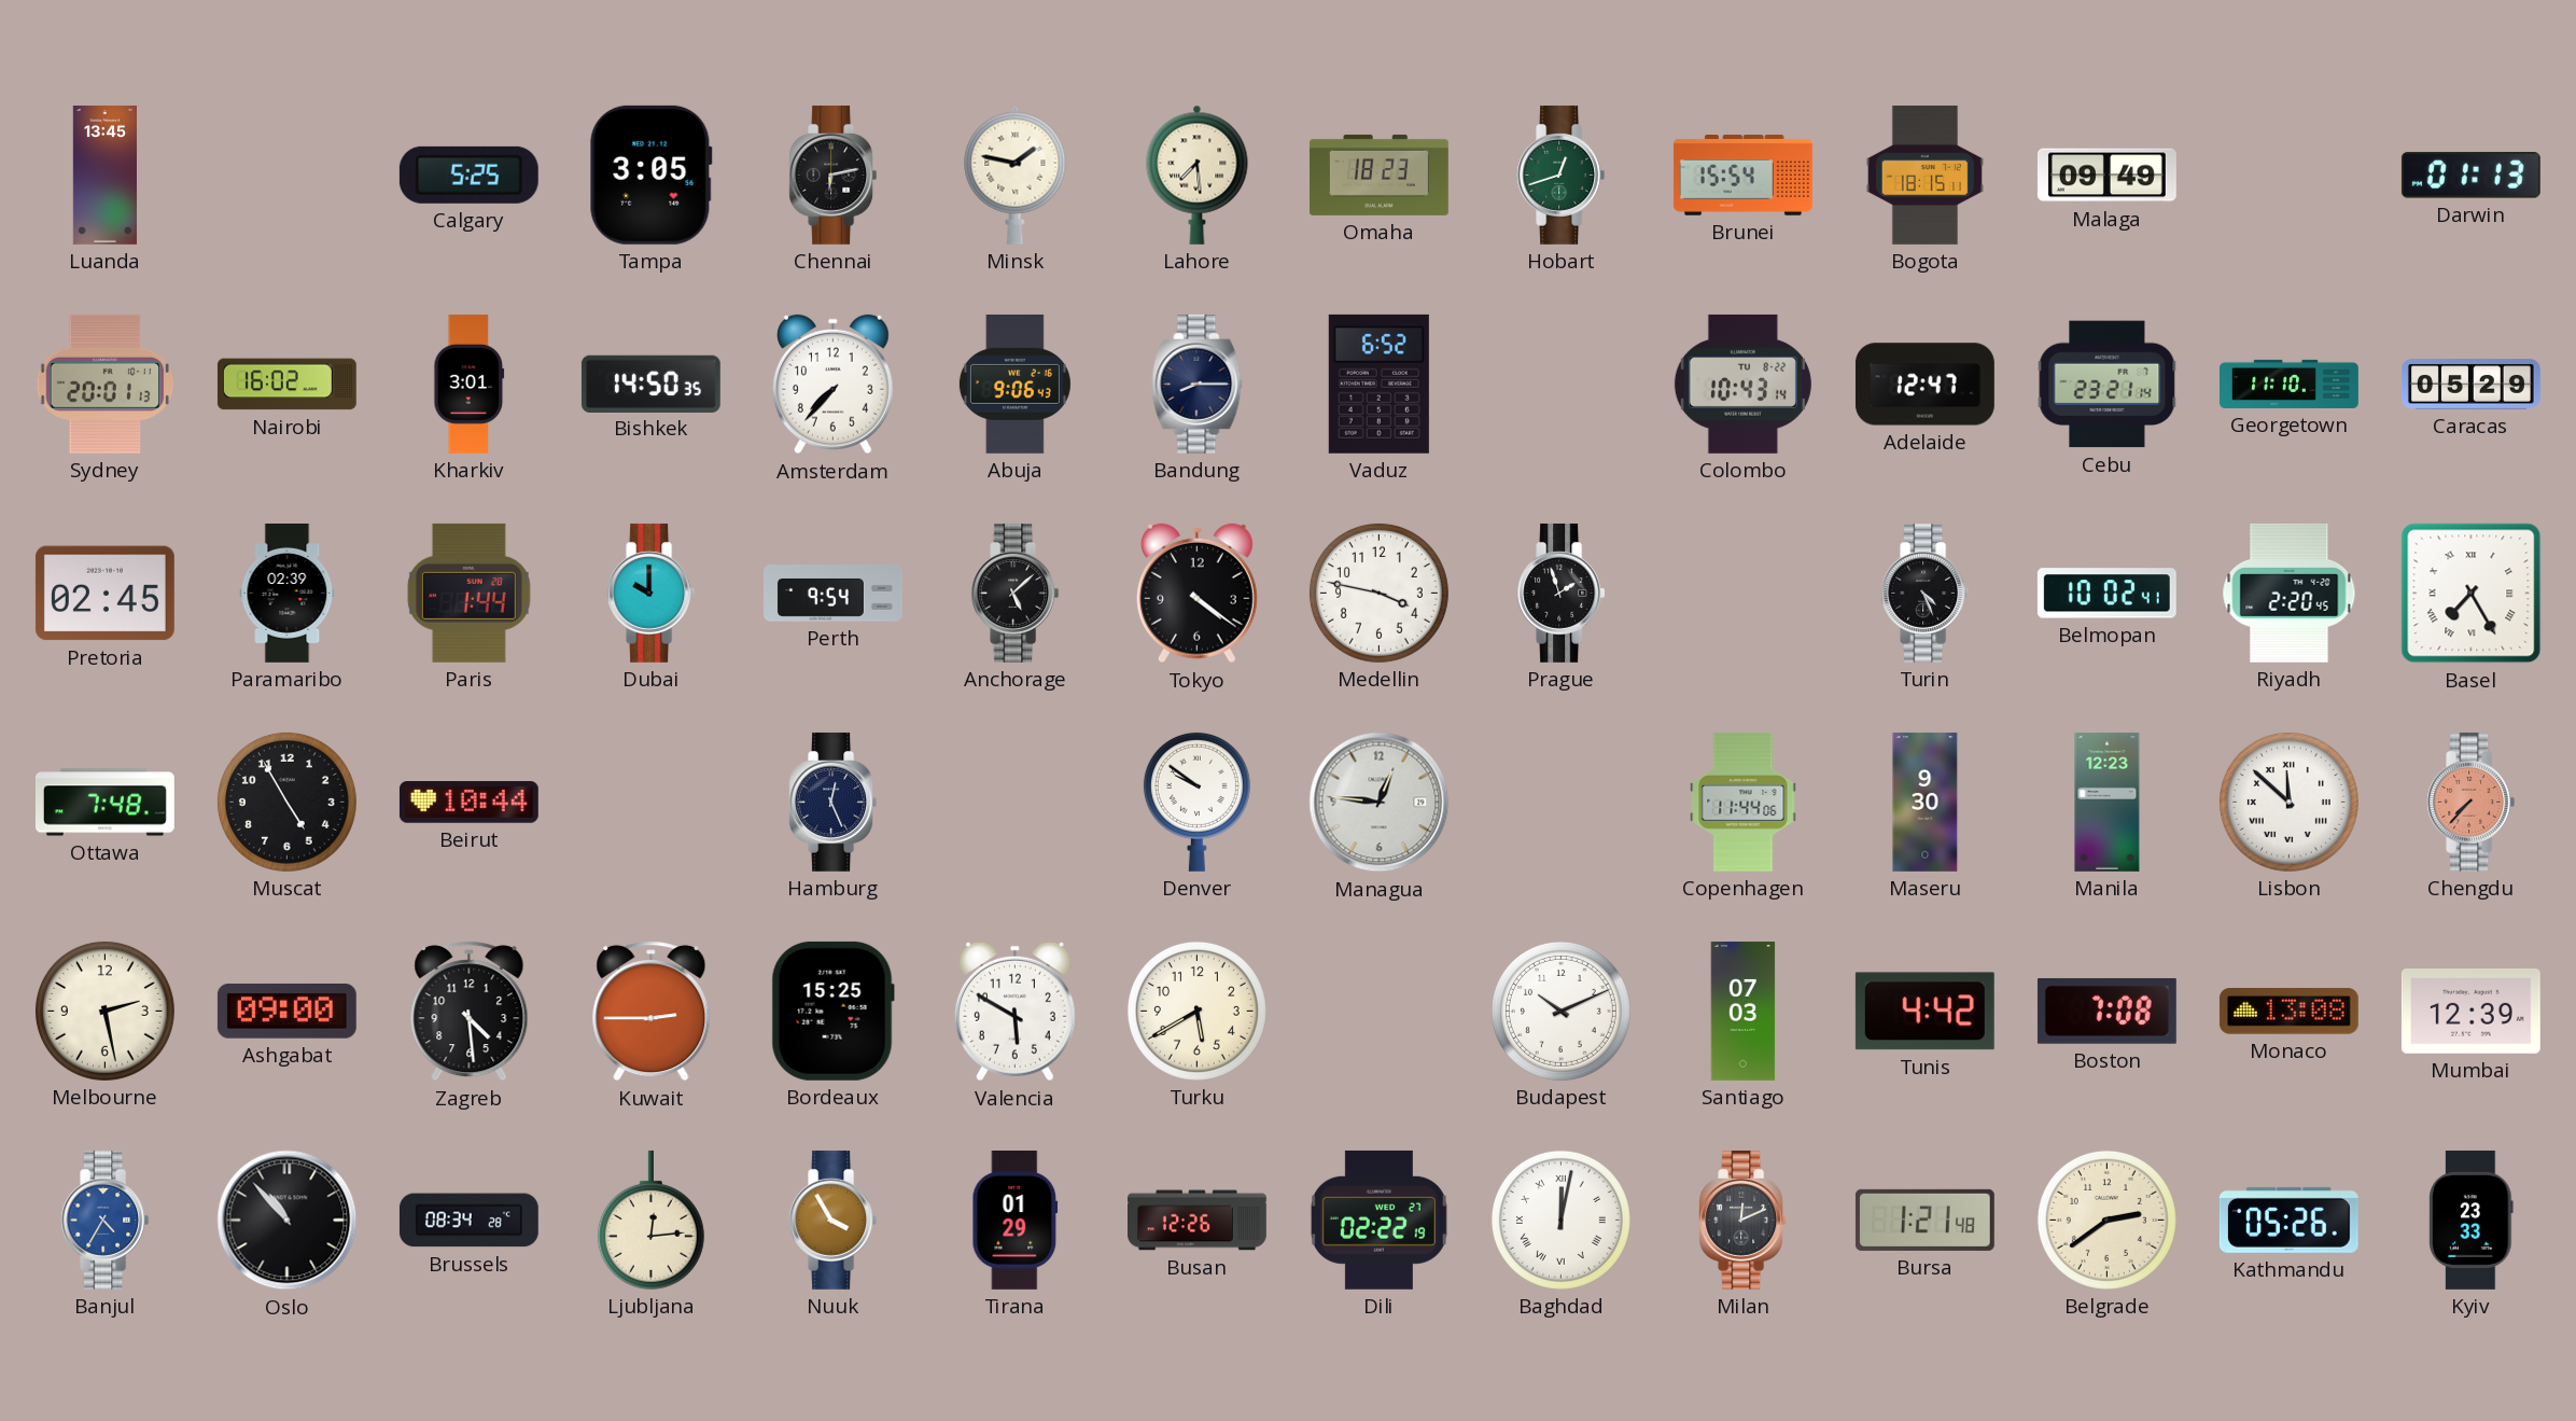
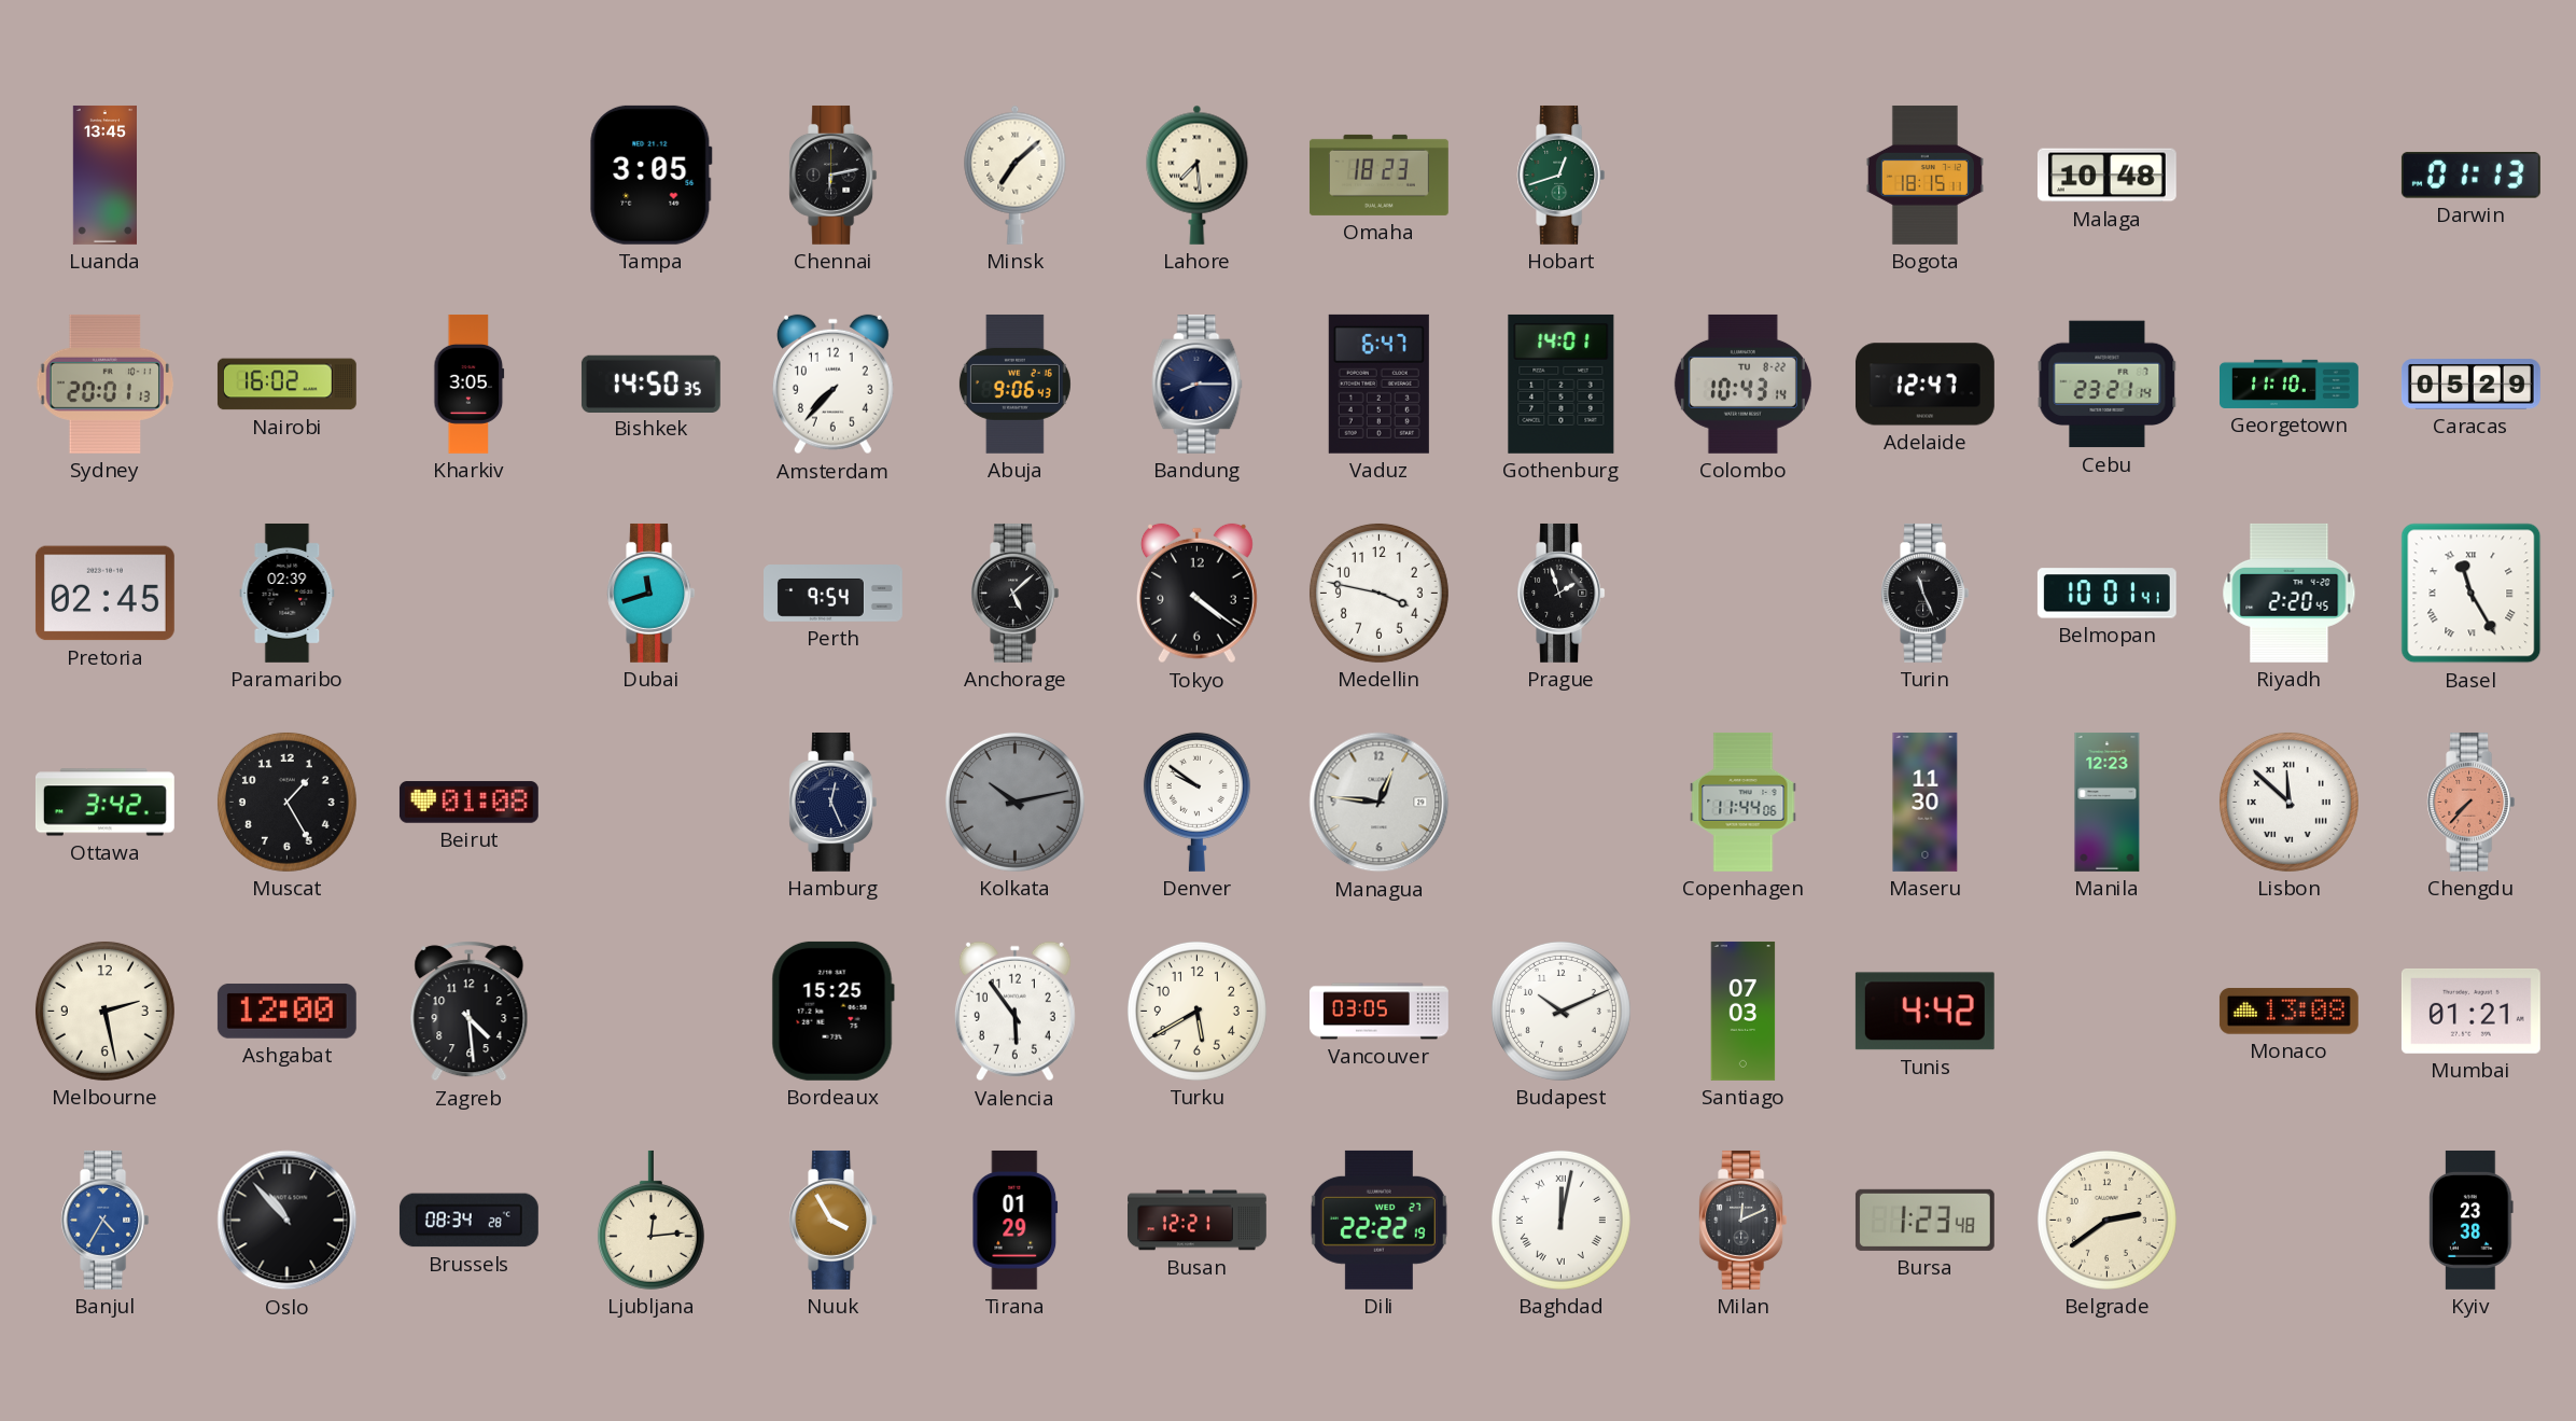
Calgary: 5:25 -> none (468, 175)
Minsk: 1:47 -> 7:08 (1016, 175)
Brunei: 15:54 -> none (1742, 176)
Malaga: 09:49 -> 10:48 (2106, 176)
Kharkiv: 3:01 -> 3:05 (470, 384)
Vaduz: 6:52 -> 6:47 (1378, 384)
Gothenburg: none -> 14:01 (1562, 384)
Paris: 1:44 -> none (468, 593)
Dubai: 10:00 -> 11:42 (652, 593)
Turin: 4:26 -> 11:26 (1926, 593)
Belmopan: 10:02 -> 10:01 (2106, 594)
Basel: 7:25 -> 11:25 (2472, 594)
Ottawa: 7:48 -> 3:42 (104, 803)
Muscat: 4:55 -> 1:25 (286, 802)
Beirut: 10:44 -> 01:08 (468, 803)
Kolkata: none -> 10:13 (1014, 802)
Maseru: 9:30 -> 11:30 (1926, 802)
Ashgabat: 09:00 -> 12:00 (286, 1011)
Kuwait: 2:45 -> none (652, 1012)
Valencia: 5:50 -> 5:54 (1014, 1012)
Vancouver: none -> 03:05 (1380, 1012)
Boston: 7:08 -> none (2106, 1011)
Mumbai: 12:39 -> 01:21 (2470, 1011)
Busan: 12:26 -> 12:21 (1198, 1221)
Dili: 02:22 -> 22:22 (1378, 1220)
Bursa: 1:21 -> 1:23 (1924, 1220)
Kathmandu: 05:26 -> none (2288, 1220)
Kyiv: 23:33 -> 23:38 (2472, 1220)
